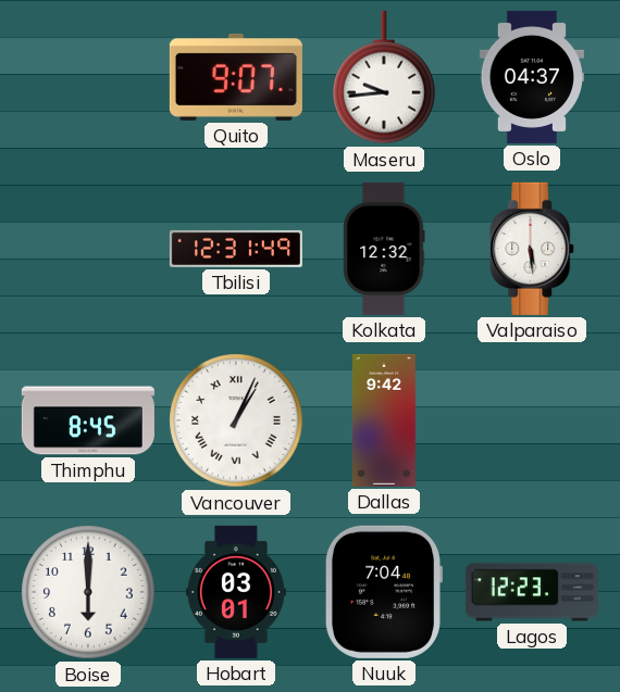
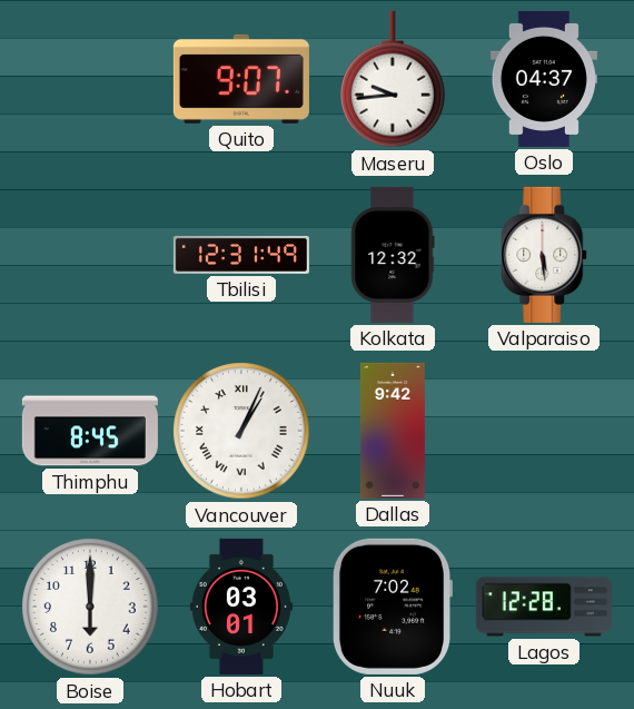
Nuuk: 7:04 -> 7:02 (392, 607)
Lagos: 12:23 -> 12:28 (544, 607)
